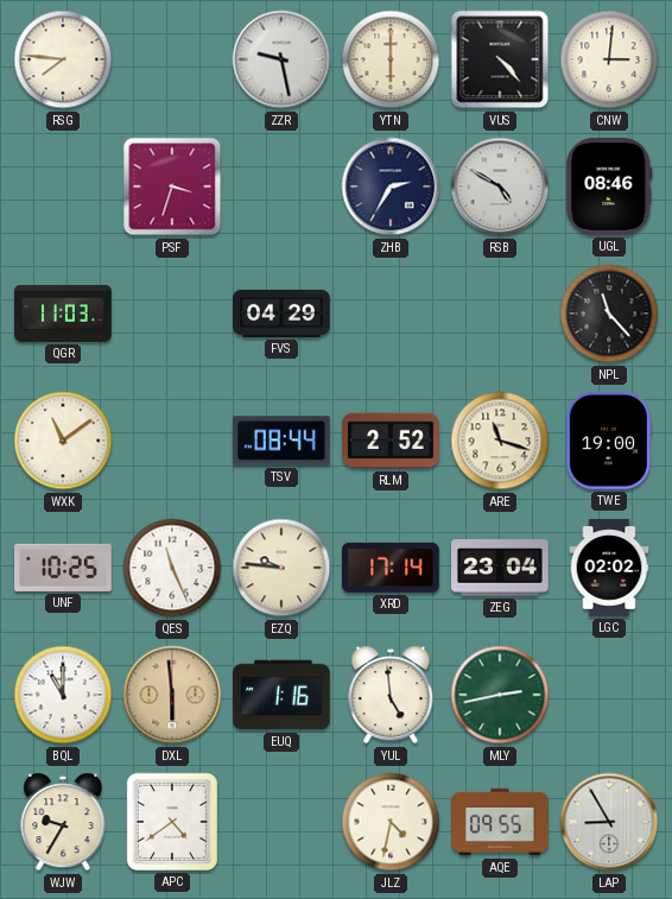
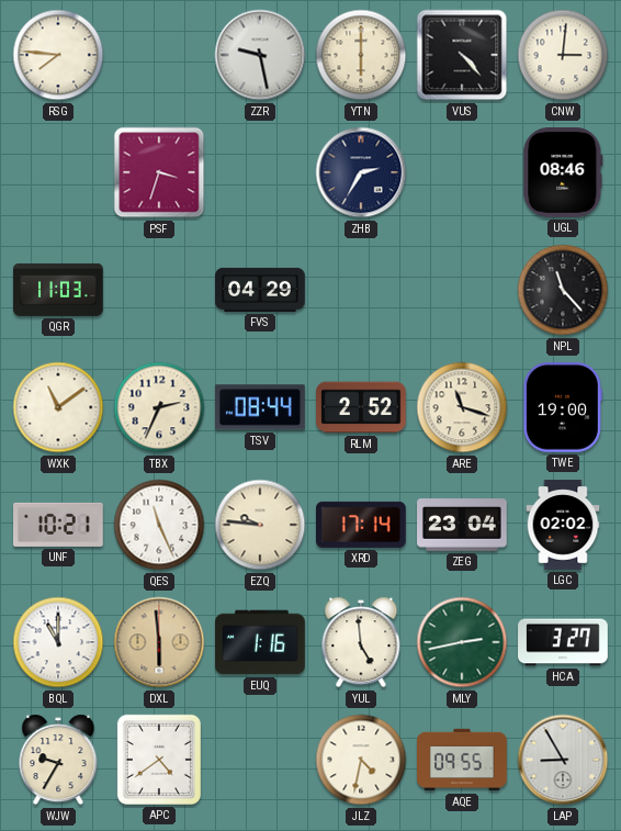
RSB: 4:50 -> none (500, 186)
TBX: none -> 2:34 (159, 407)
UNF: 10:25 -> 10:21 (58, 525)
HCA: none -> 3:27 (563, 642)
